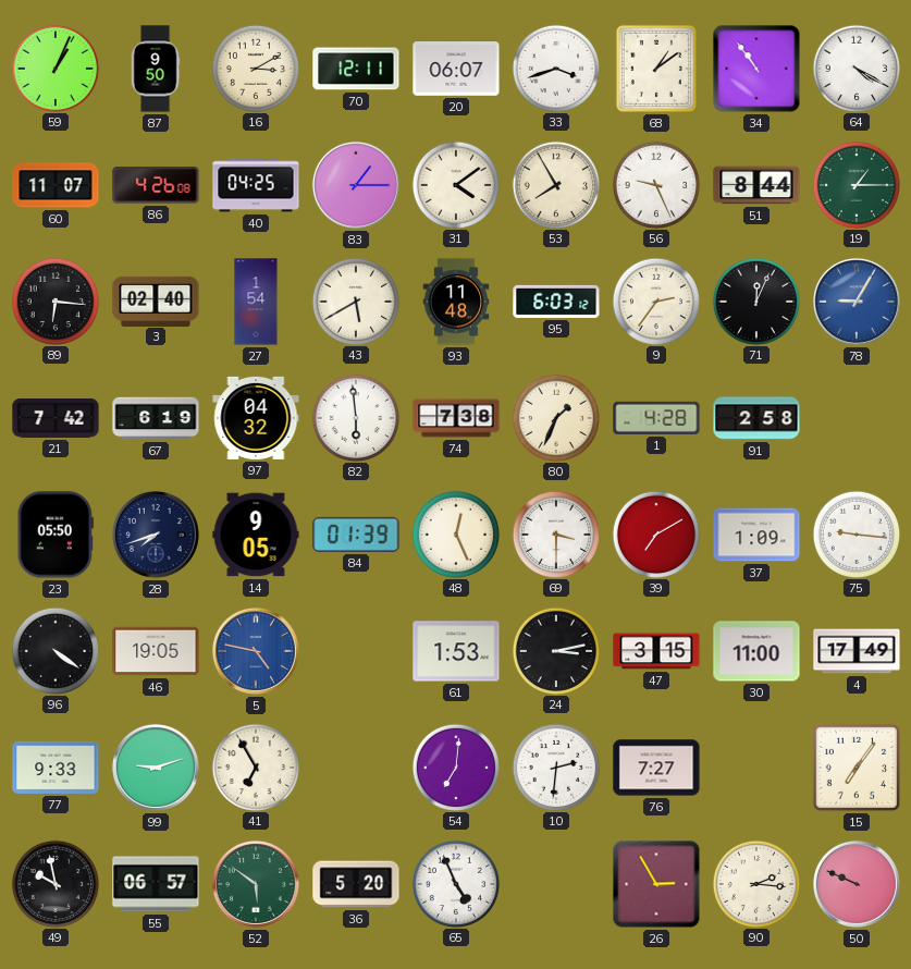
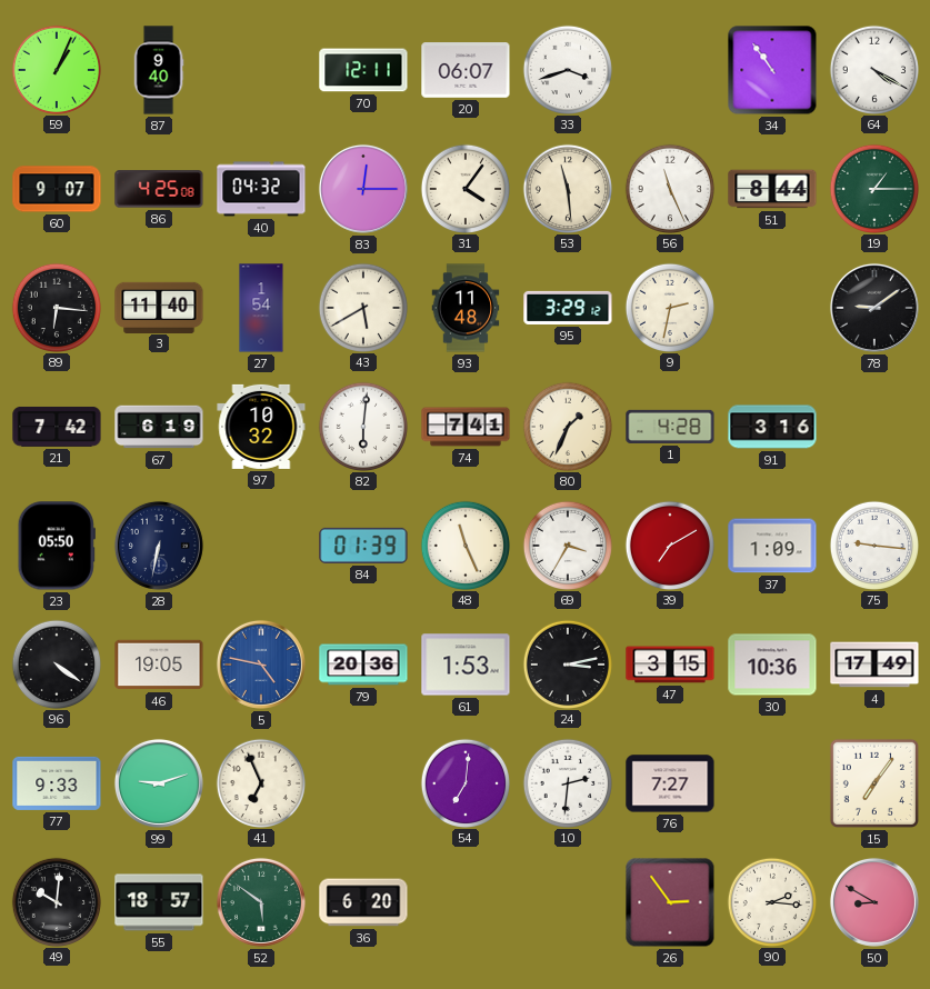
87: 9:50 -> 9:40 (159, 70)
16: 3:10 -> none (255, 68)
68: 1:09 -> none (656, 69)
60: 11:07 -> 9:07 (57, 189)
86: 4:26 -> 4:25 (159, 189)
40: 04:25 -> 04:32 (261, 189)
83: 1:15 -> 12:15 (363, 189)
31: 4:09 -> 4:06 (464, 188)
53: 7:55 -> 11:29 (567, 188)
56: 9:26 -> 11:26 (669, 188)
3: 02:40 -> 11:40 (159, 307)
95: 6:03 -> 3:29 (568, 308)
9: 2:36 -> 2:32 (669, 307)
71: 12:04 -> none (755, 300)
78: 9:05 -> 9:09 (874, 308)
78 dial: blue -> black (874, 308)
97: 04:32 -> 10:32 (261, 427)
82: 5:59 -> 6:01 (362, 426)
74: 7:38 -> 7:41 (466, 427)
91: 2:58 -> 3:16 (772, 427)
28: 7:42 -> 6:32 (159, 546)
14: 9:05 -> none (256, 535)
48: 12:26 -> 11:26 (464, 545)
69: 3:30 -> 3:35 (567, 545)
79: none -> 20:36 (363, 665)
30: 11:00 -> 10:36 (772, 665)
41: 6:55 -> 6:56 (260, 782)
49: 9:58 -> 10:01 (56, 901)
55: 06:57 -> 18:57 (159, 902)
36: 5:20 -> 6:20 (363, 902)
65: 4:56 -> none (455, 883)
26: 2:55 -> 2:54 (670, 902)
50: 9:49 -> 8:50 (874, 902)
